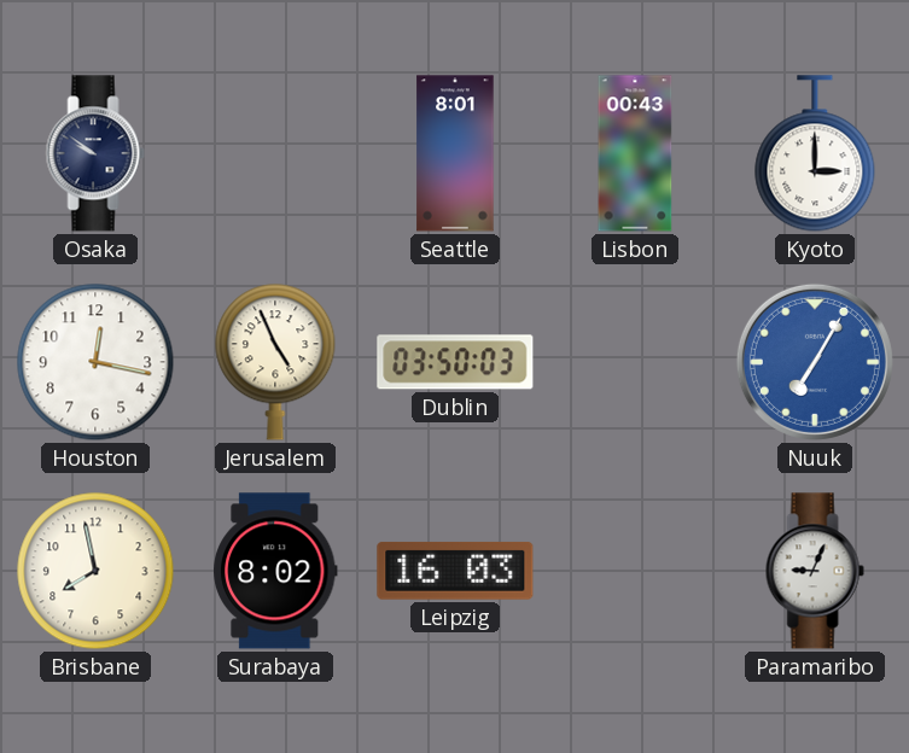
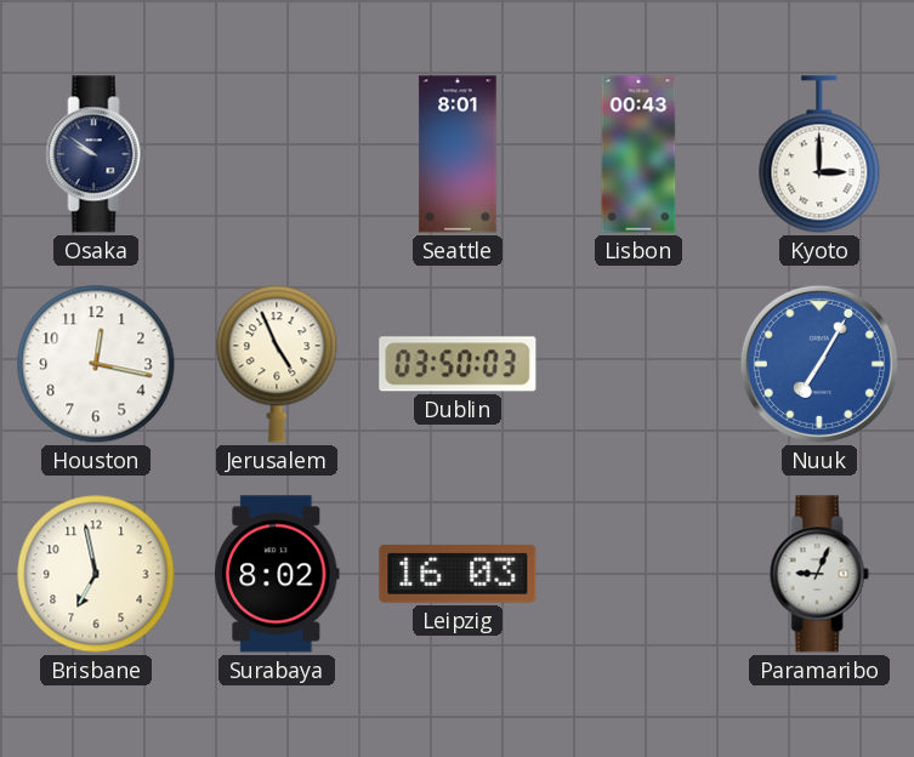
Brisbane: 7:58 -> 6:58 (96, 574)
